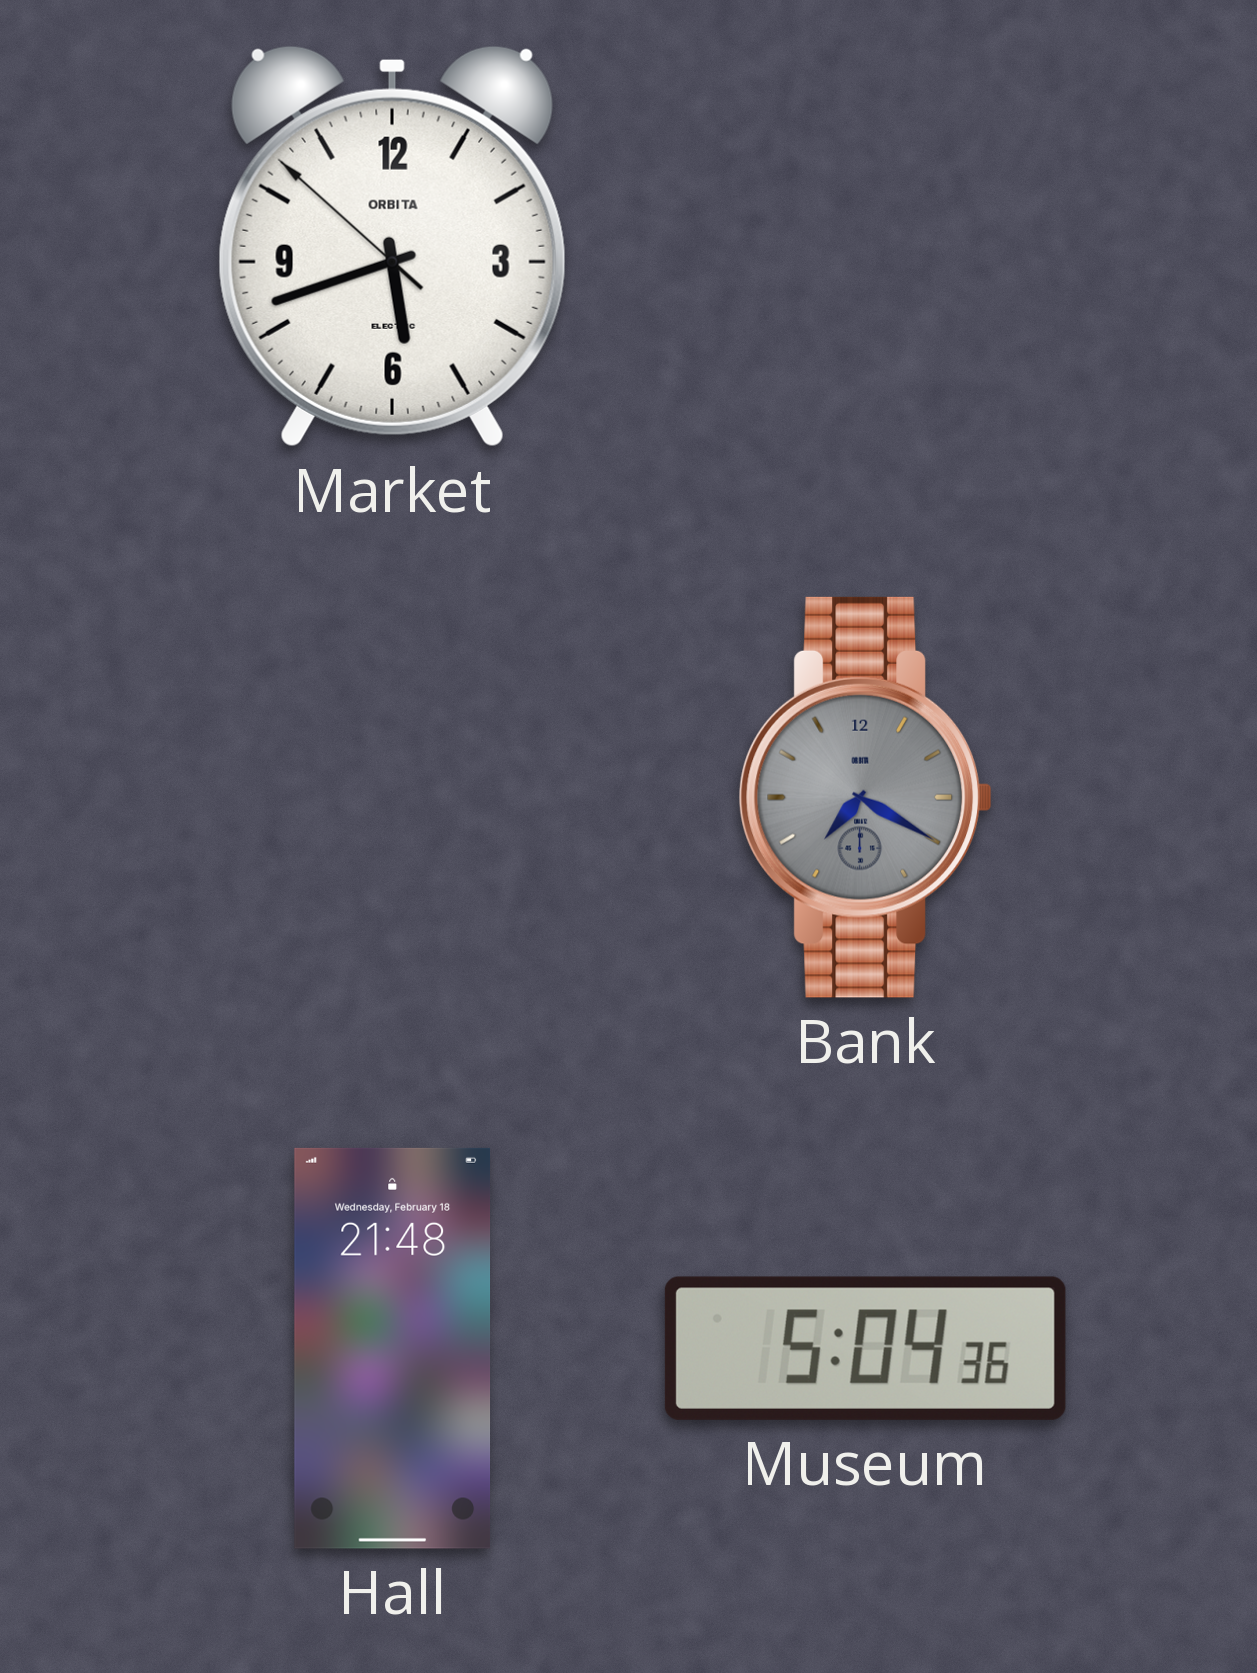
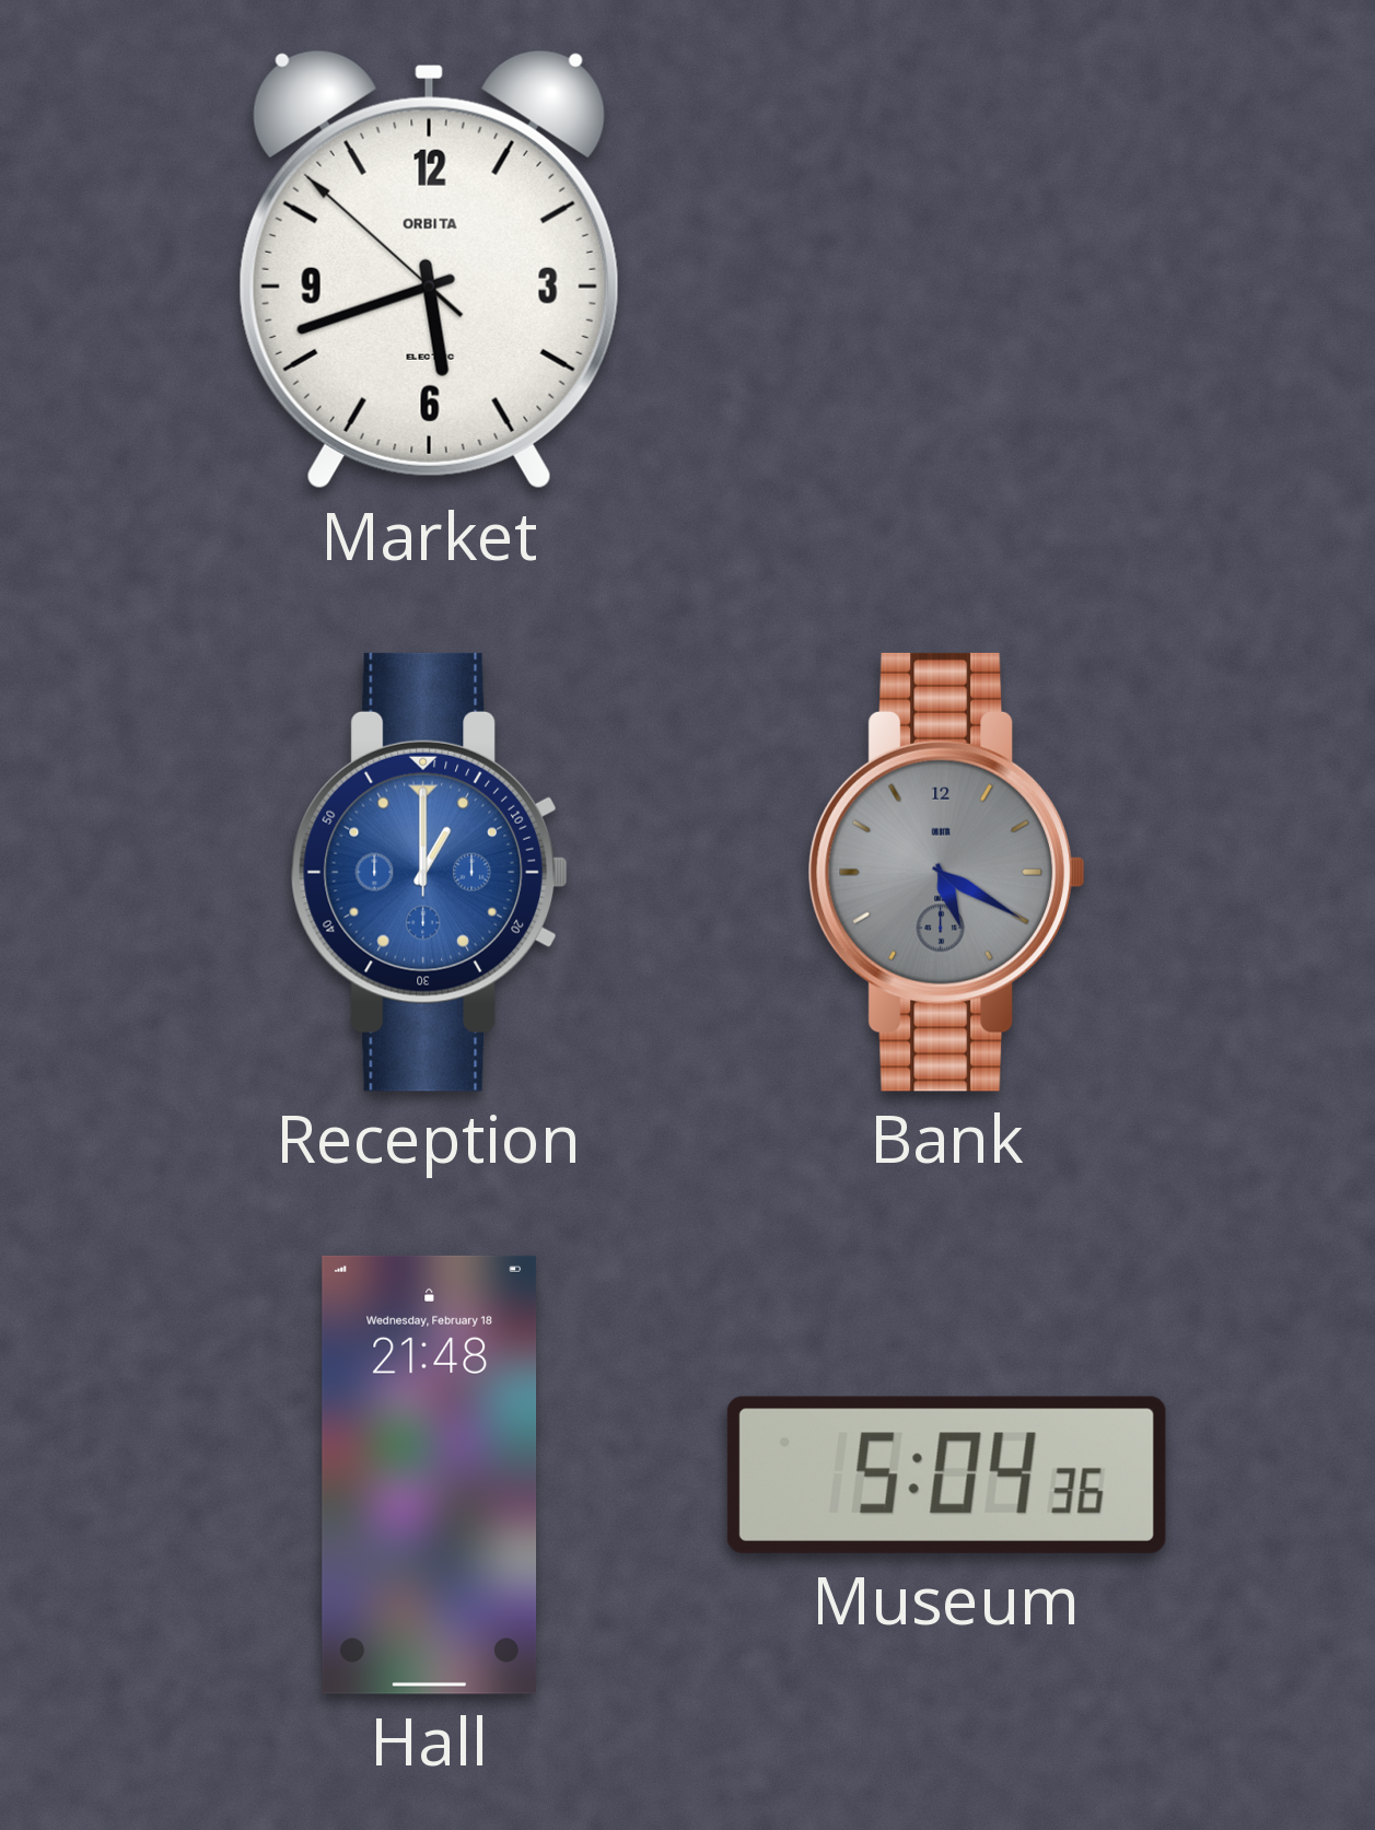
Reception: none -> 1:00 (429, 872)
Bank: 7:20 -> 5:20 (946, 872)
